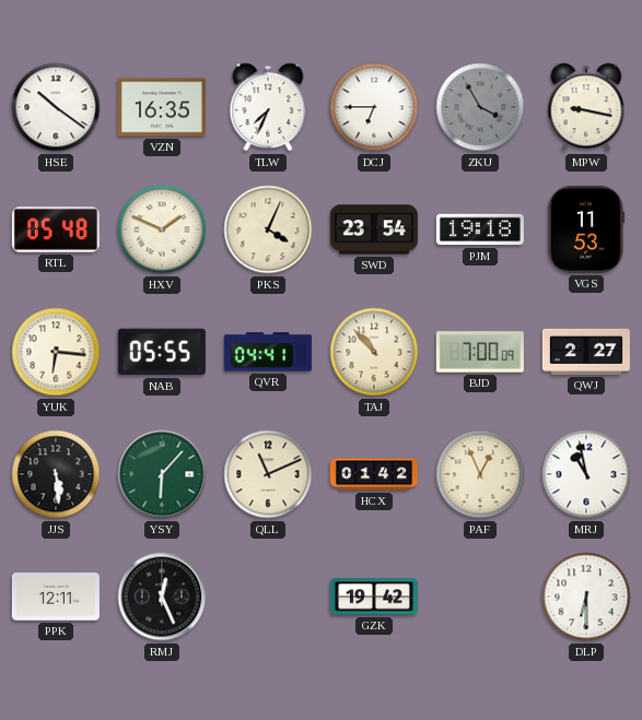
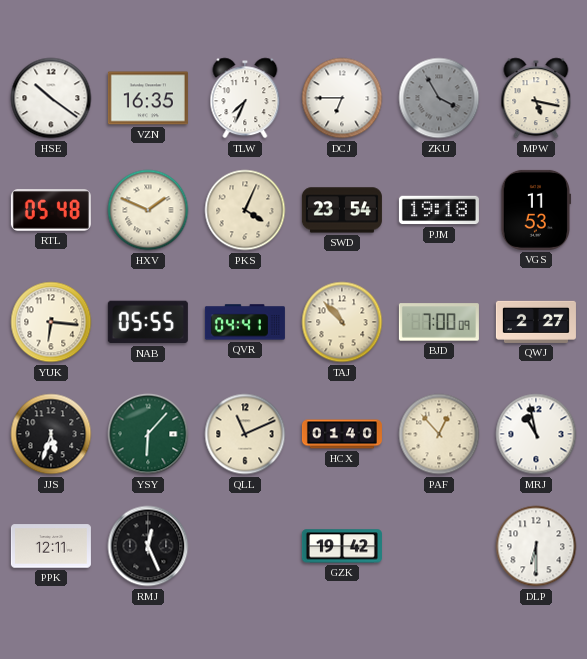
MPW: 9:17 -> 5:17 (536, 98)
JJS: 5:29 -> 5:33 (51, 434)
HCX: 01:42 -> 01:40 (342, 434)
PAF: 12:56 -> 12:53 (439, 434)
